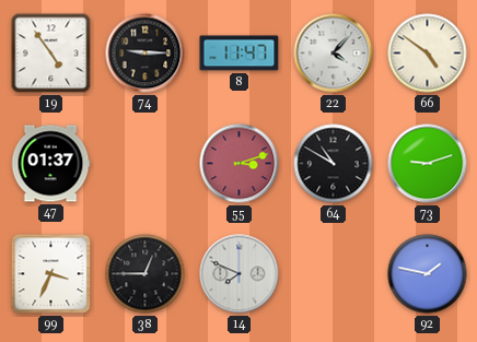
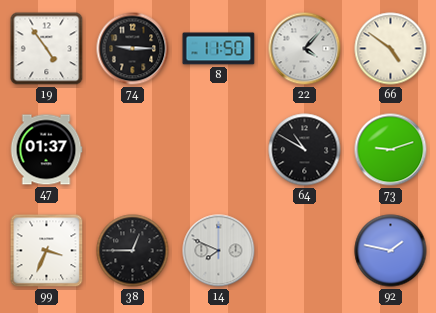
8: 11:47 -> 11:50 (219, 49)
55: 3:12 -> none (240, 164)
